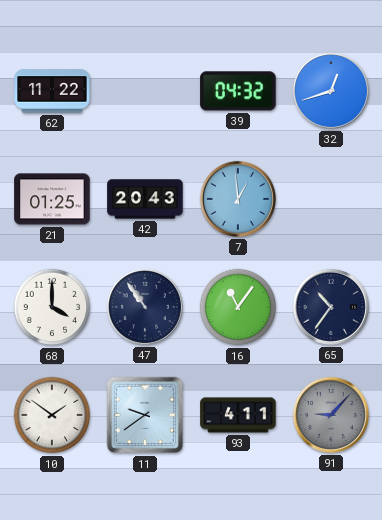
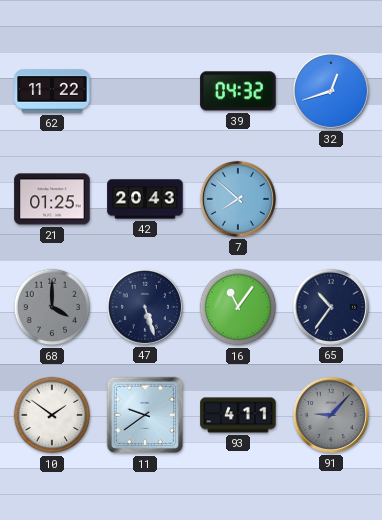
7: 12:59 -> 7:52 (238, 199)
68 dial: white -> grey (52, 307)
47: 10:54 -> 5:27 (145, 307)
